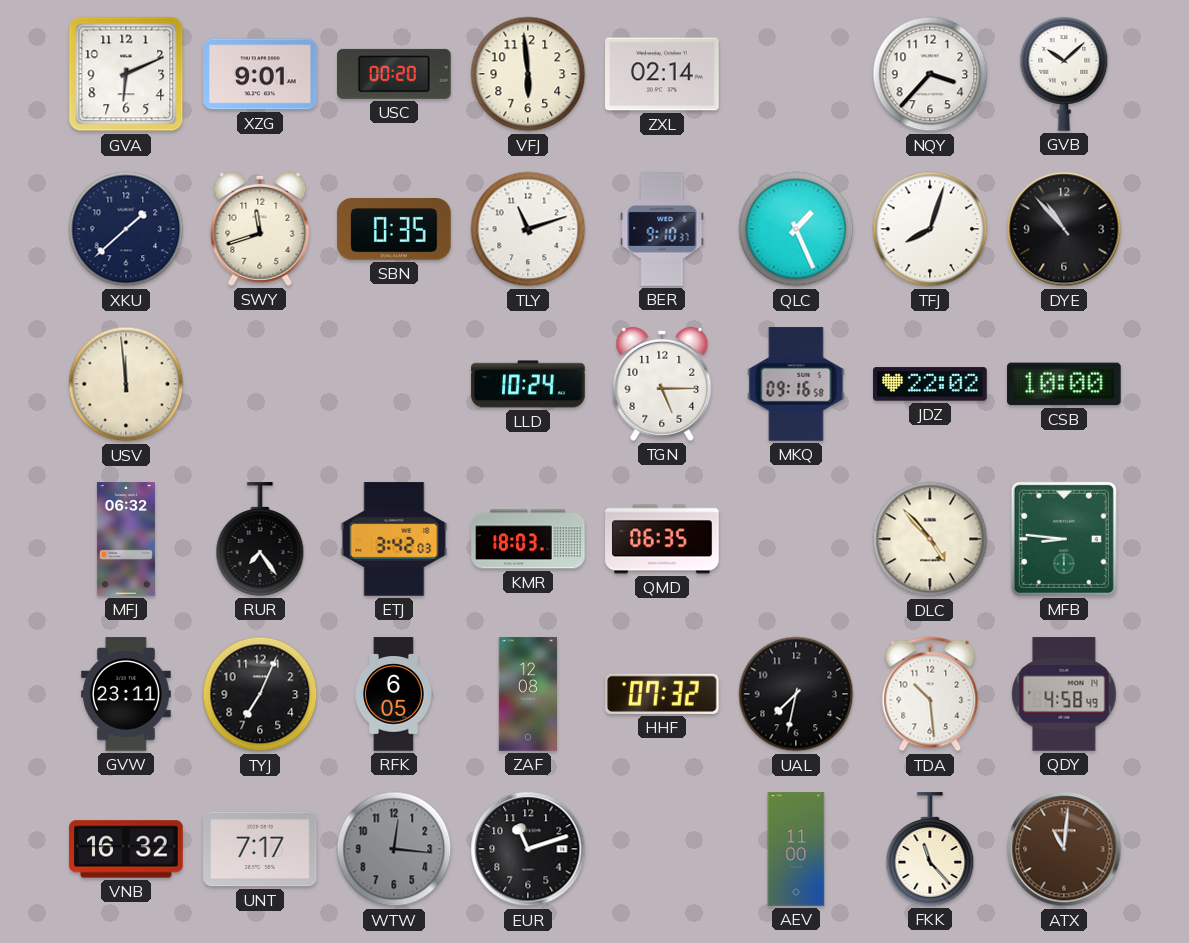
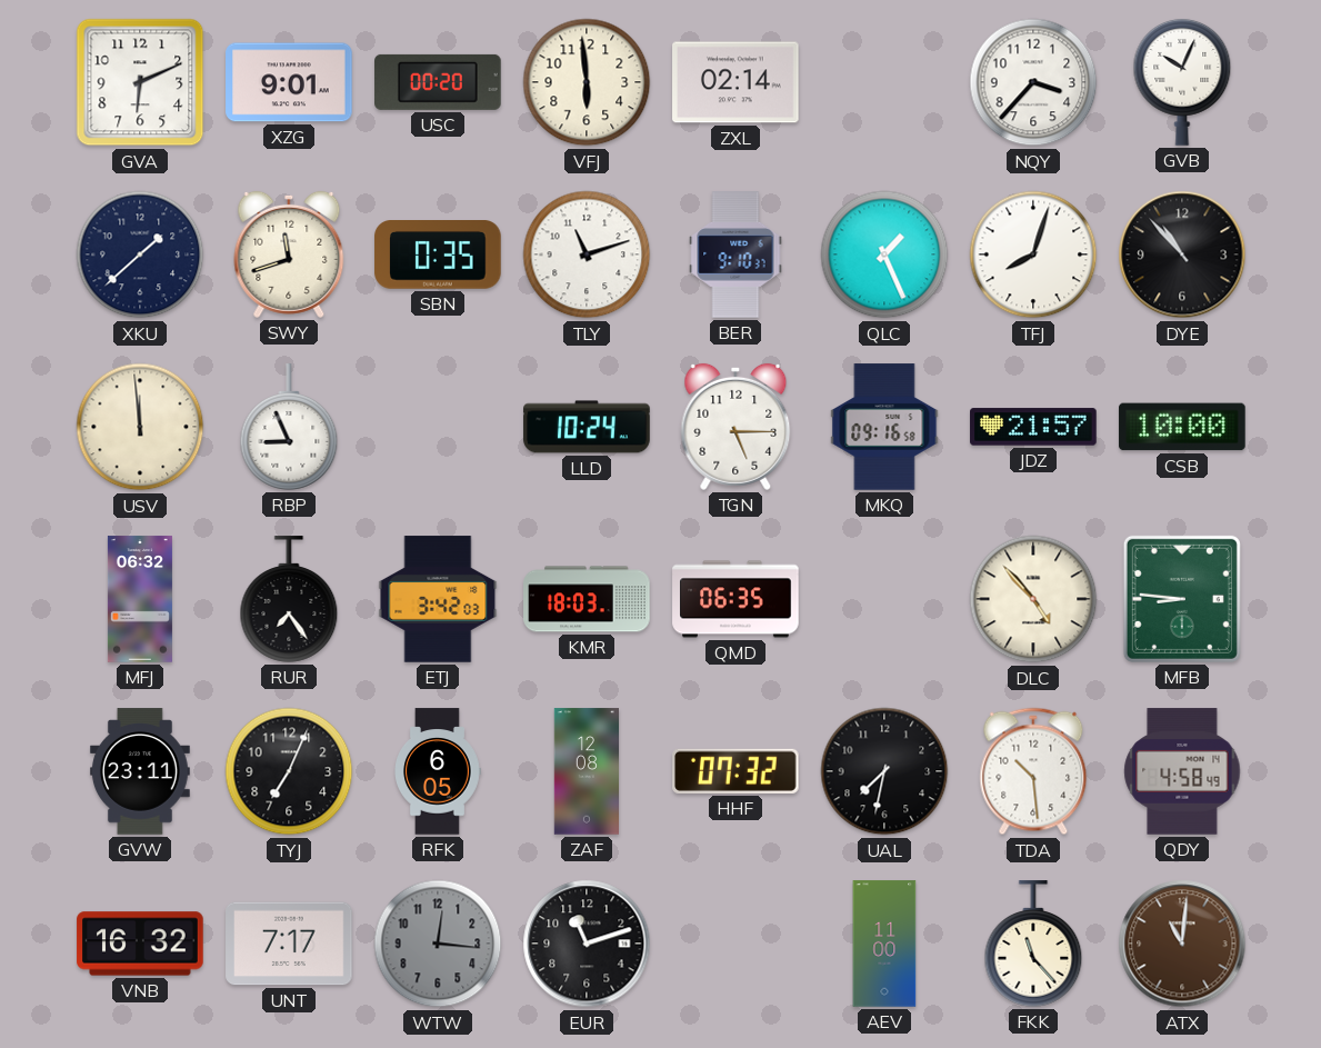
GVB: 10:08 -> 10:04 (1182, 82)
RBP: none -> 8:56 (289, 427)
JDZ: 22:02 -> 21:57 (1033, 427)
